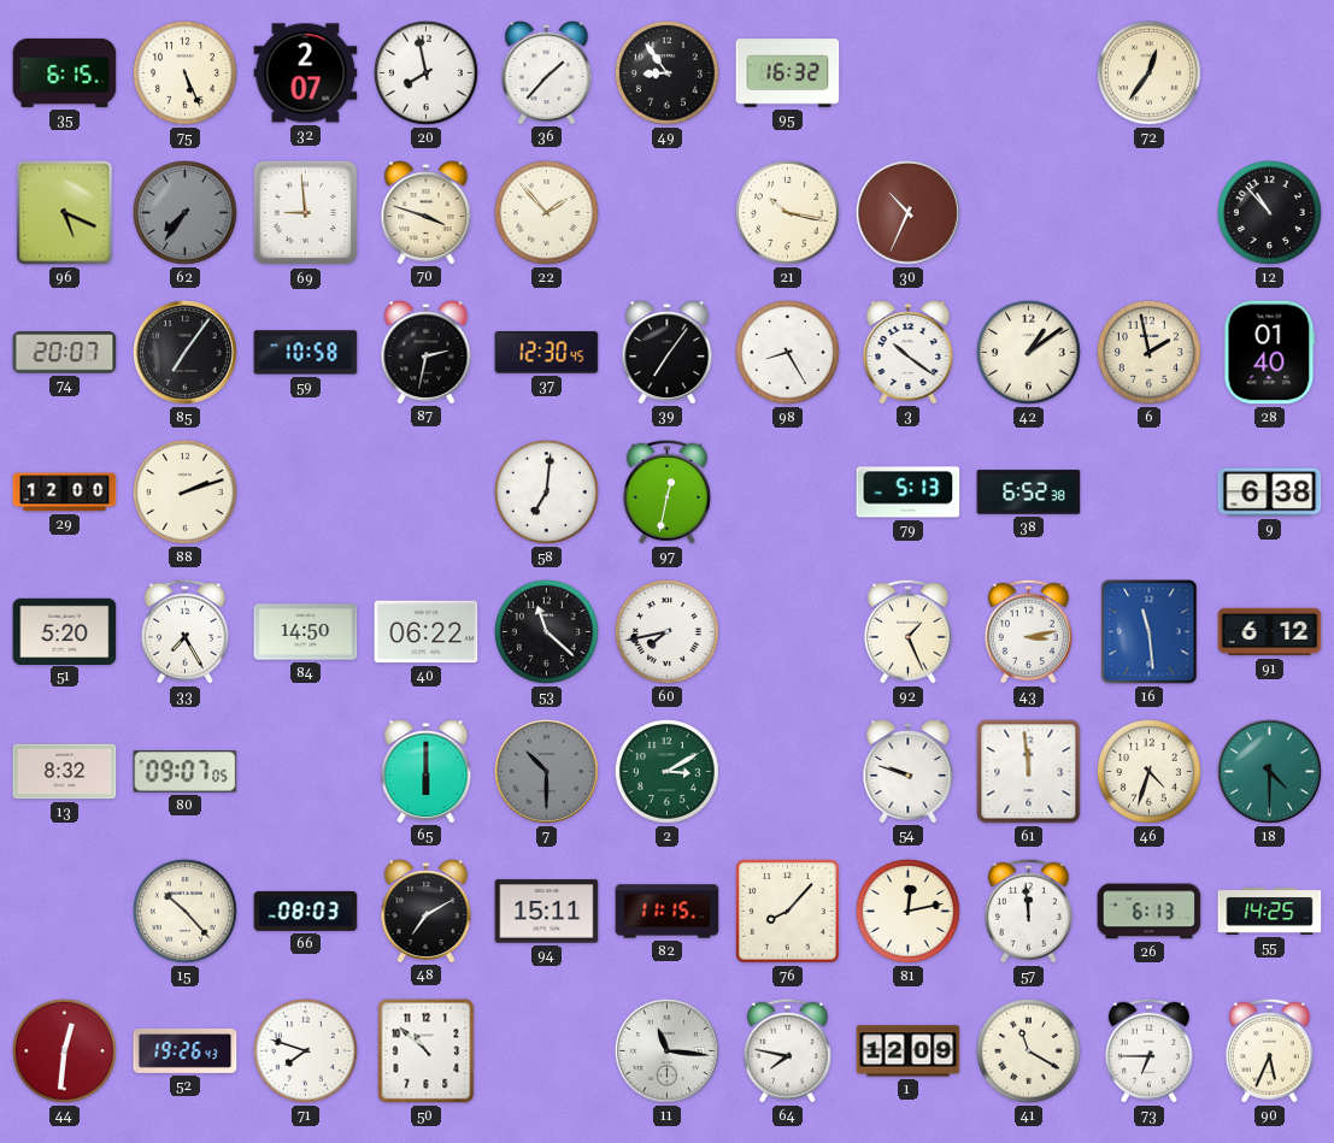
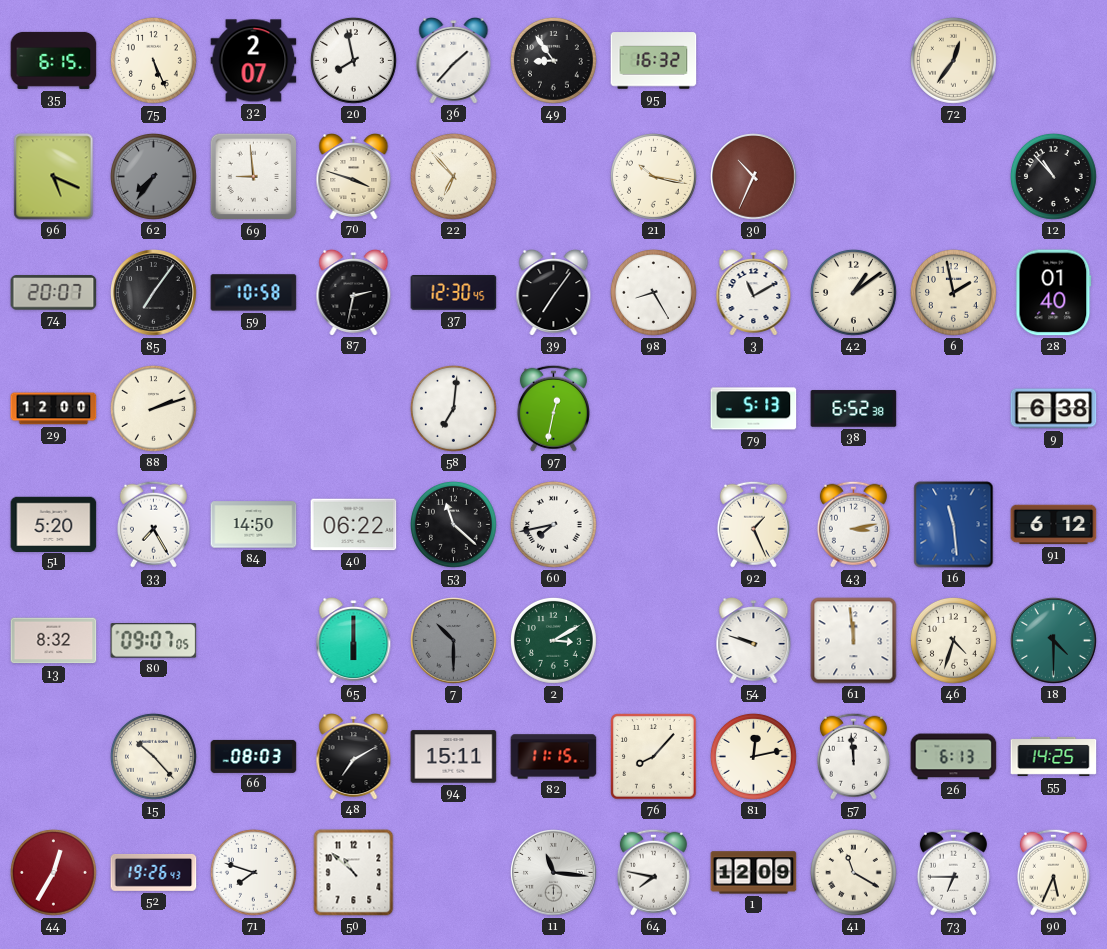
22: 1:53 -> 6:53 (453, 176)
3: 10:21 -> 11:10 (754, 293)
44: 12:31 -> 12:35 (53, 872)
